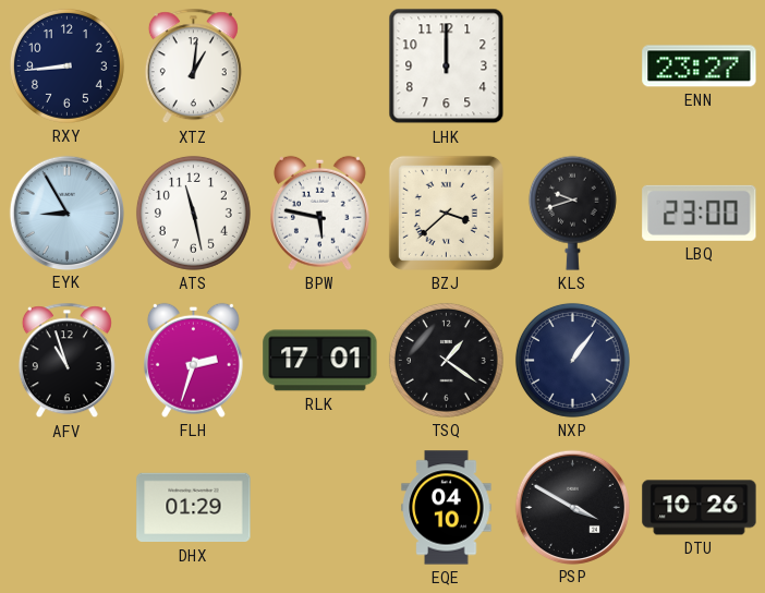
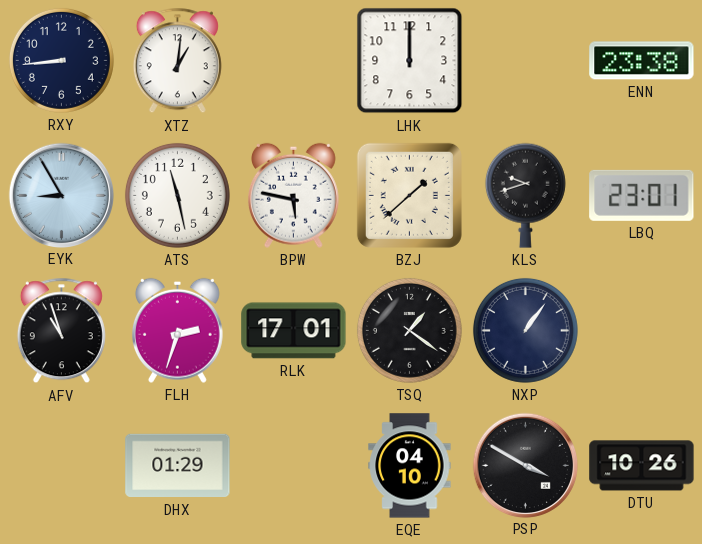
ENN: 23:27 -> 23:38 (642, 61)
BZJ: 3:38 -> 1:38 (409, 195)
LBQ: 23:00 -> 23:01 (642, 195)
